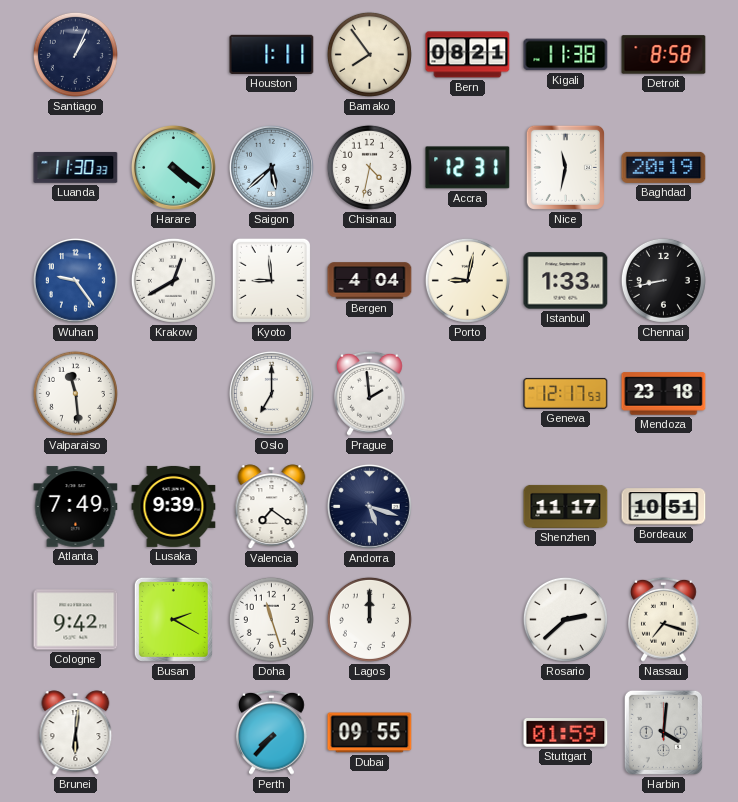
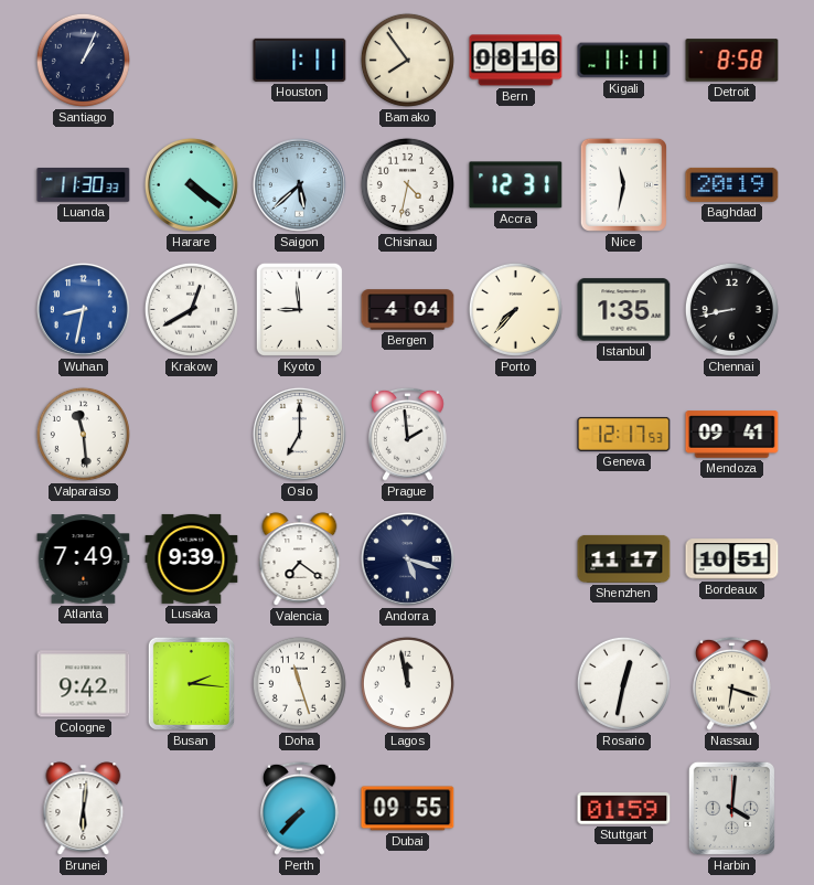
Bern: 08:21 -> 08:16 (516, 61)
Kigali: 11:38 -> 11:11 (624, 61)
Wuhan: 9:24 -> 8:32 (83, 309)
Porto: 9:02 -> 7:37 (515, 309)
Istanbul: 1:33 -> 1:35 (624, 310)
Mendoza: 23:18 -> 09:41 (732, 435)
Busan: 2:20 -> 2:16 (191, 683)
Lagos: 12:00 -> 11:58 (407, 683)
Rosario: 2:38 -> 12:32 (623, 683)
Nassau: 7:18 -> 6:18 (732, 683)
